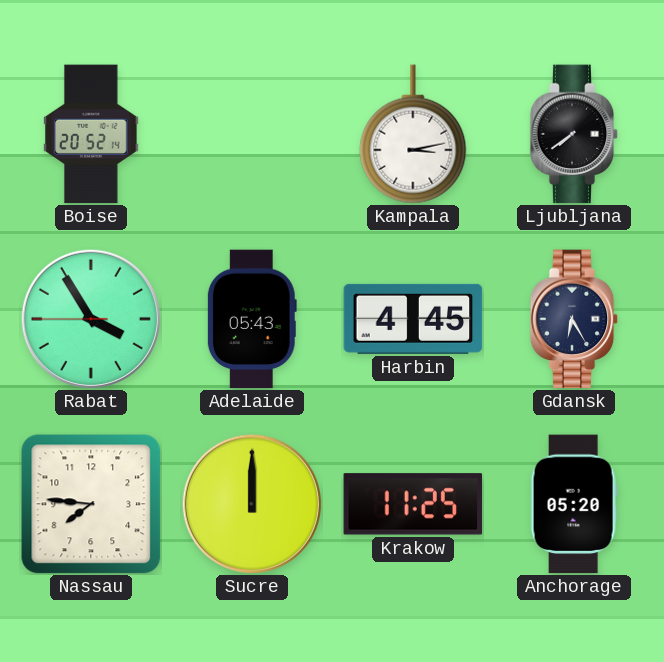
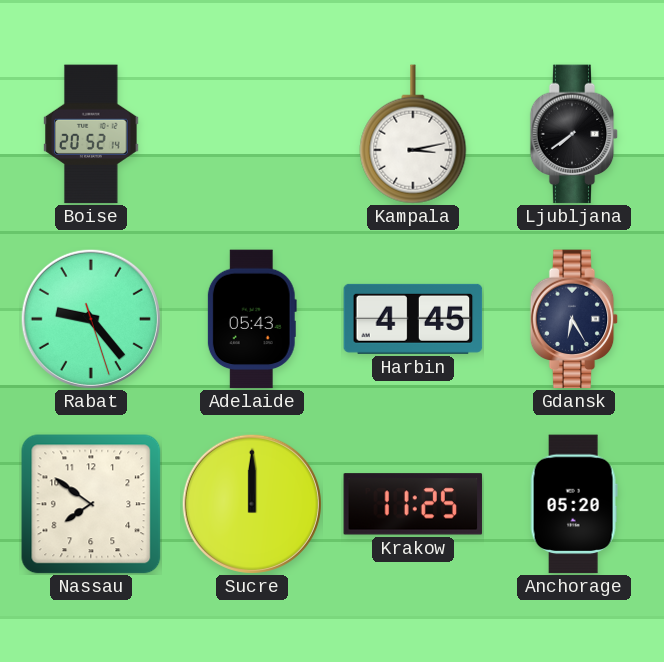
Rabat: 3:54 -> 9:23 (91, 319)
Nassau: 7:46 -> 7:51 (91, 504)
